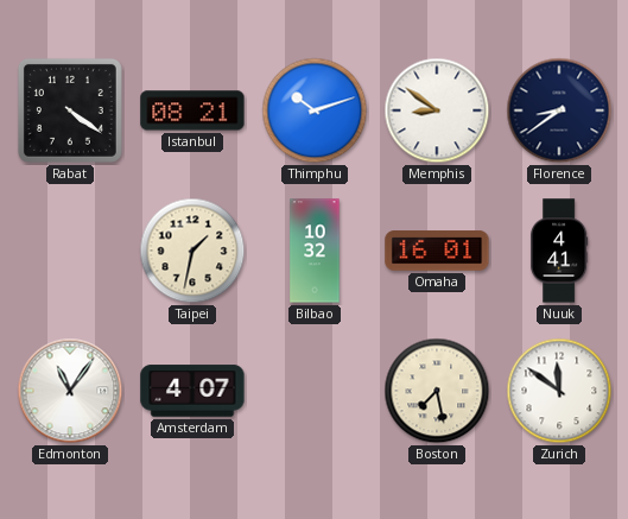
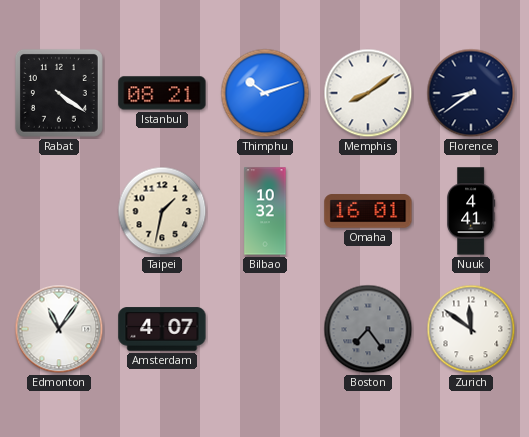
Memphis: 8:51 -> 8:09 (368, 93)
Boston: 7:28 -> 7:24 (368, 329)
Boston dial: cream -> grey (368, 329)
